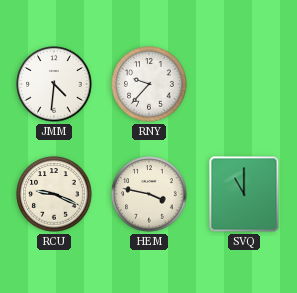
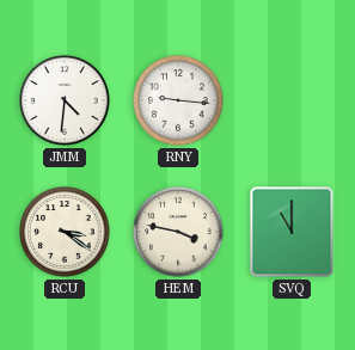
RNY: 9:37 -> 9:16 (178, 100)
RCU: 9:19 -> 3:21 (65, 232)
